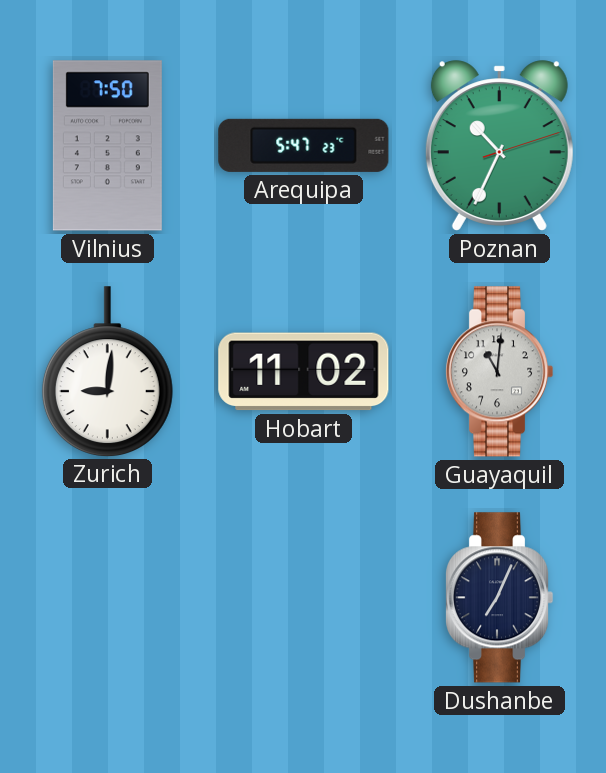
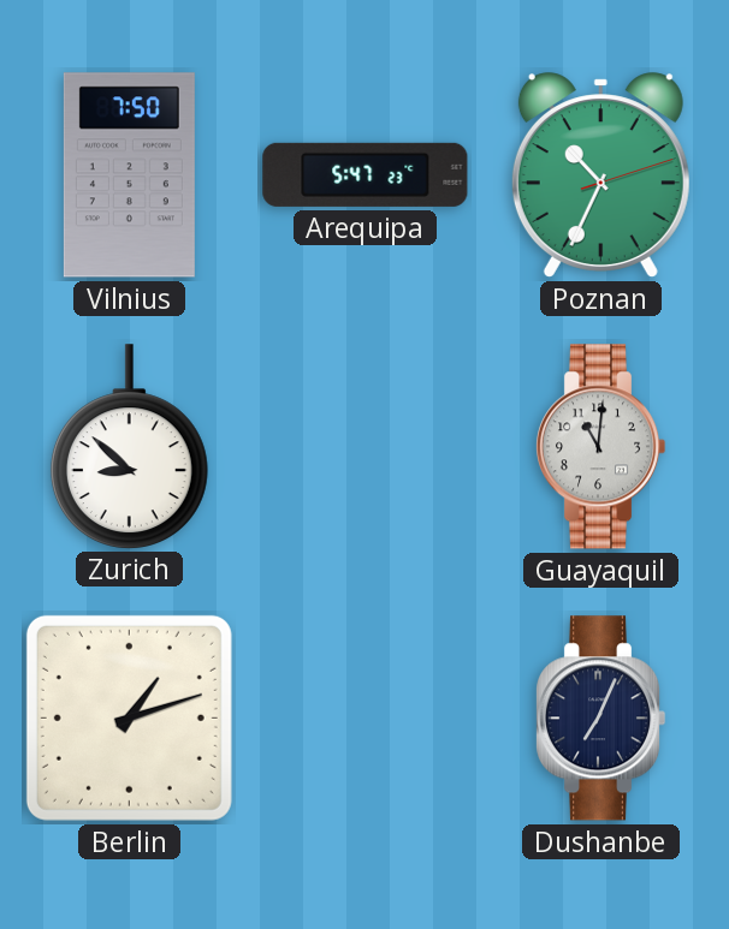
Zurich: 9:01 -> 8:52 (129, 446)
Hobart: 11:02 -> none (304, 372)
Berlin: none -> 1:12 (129, 717)
